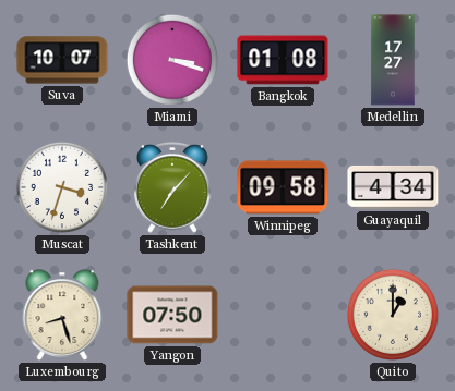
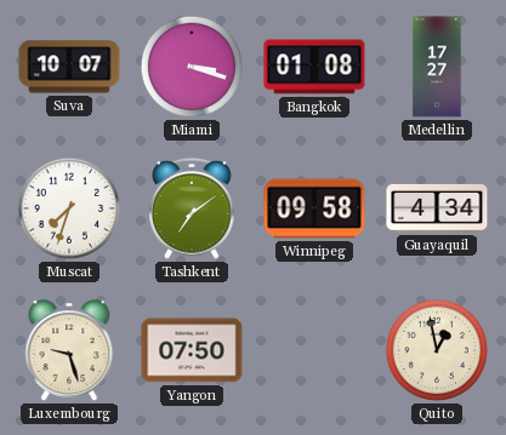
Muscat: 3:33 -> 7:33 (69, 208)
Tashkent: 7:07 -> 7:09 (193, 208)
Luxembourg: 8:27 -> 9:27 (69, 350)
Quito: 1:00 -> 12:58 (437, 350)
